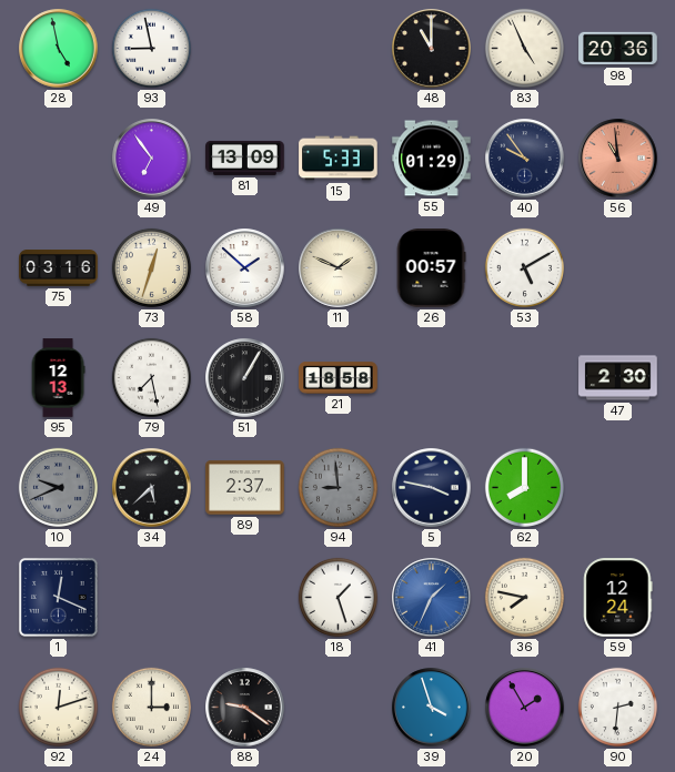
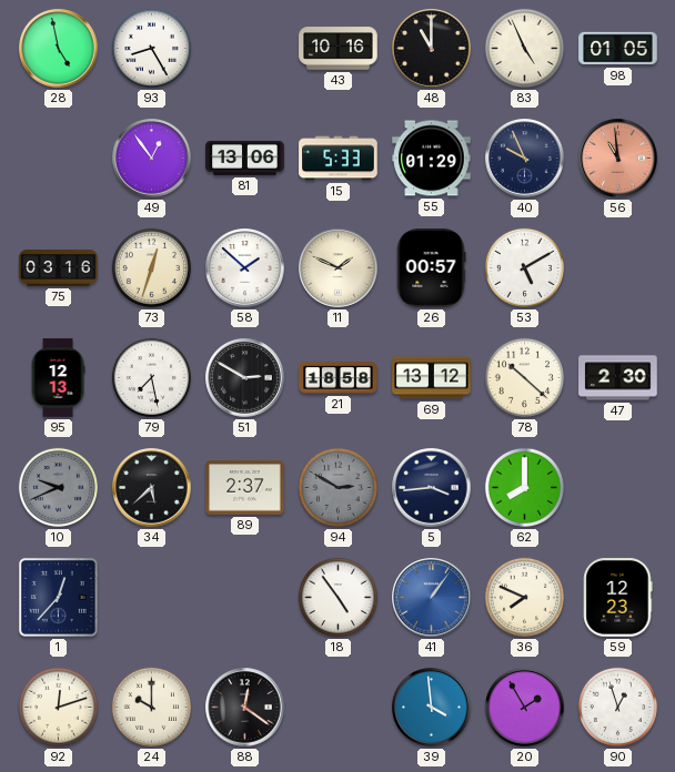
93: 8:58 -> 8:25 (151, 48)
43: none -> 10:16 (339, 49)
98: 20:36 -> 01:05 (618, 49)
49: 6:54 -> 12:54 (152, 159)
81: 13:09 -> 13:06 (245, 158)
40: 9:54 -> 9:56 (525, 159)
51: 1:05 -> 2:50 (245, 378)
69: none -> 13:12 (432, 378)
78: none -> 10:22 (524, 377)
94: 8:59 -> 2:50 (337, 487)
5: 3:47 -> 3:44 (432, 488)
1: 12:19 -> 12:37 (58, 597)
18: 1:27 -> 4:54 (337, 597)
41: 1:34 -> 1:06 (432, 598)
36: 7:47 -> 7:49 (524, 597)
59: 12:24 -> 12:23 (618, 598)
24: 3:00 -> 10:00 (151, 707)
88: 9:21 -> 12:21 (245, 708)
39: 3:57 -> 3:59 (432, 708)
90: 2:31 -> 12:57 (617, 707)
